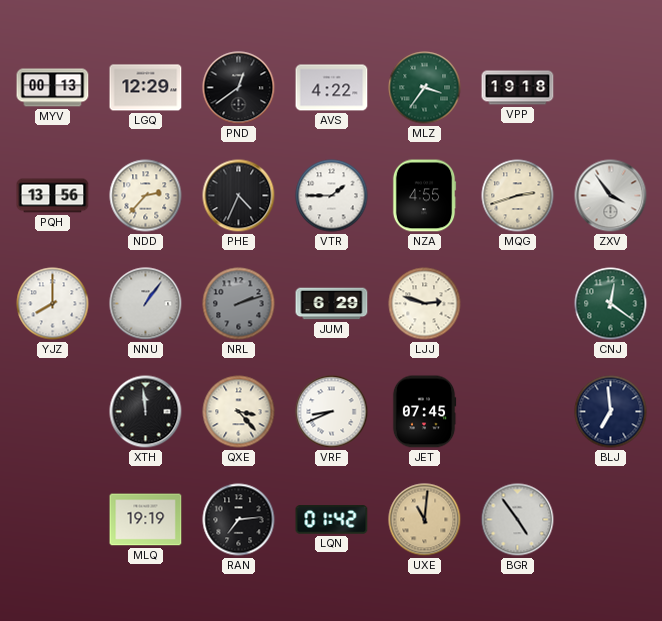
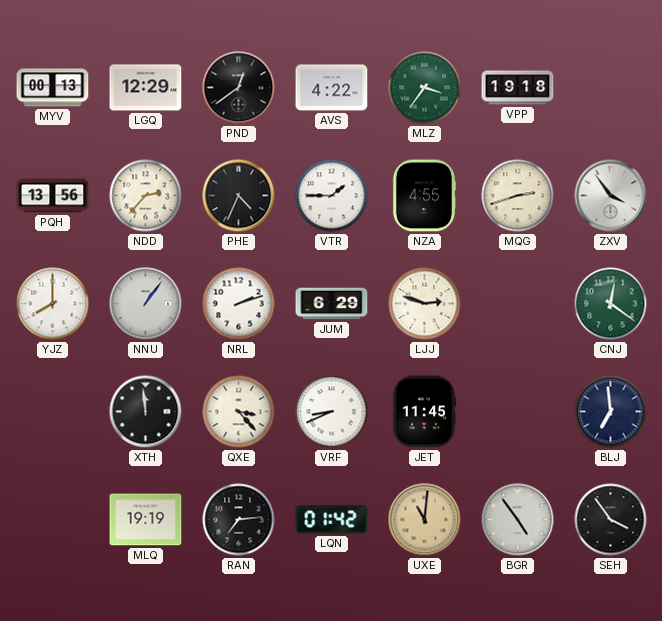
NRL dial: grey -> white (239, 304)
JET: 07:45 -> 11:45 (424, 412)
SEH: none -> 3:54 (611, 520)
